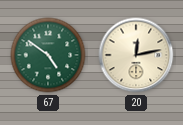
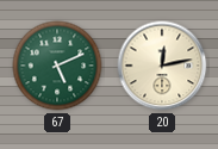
67: 4:51 -> 5:11 (57, 66)
